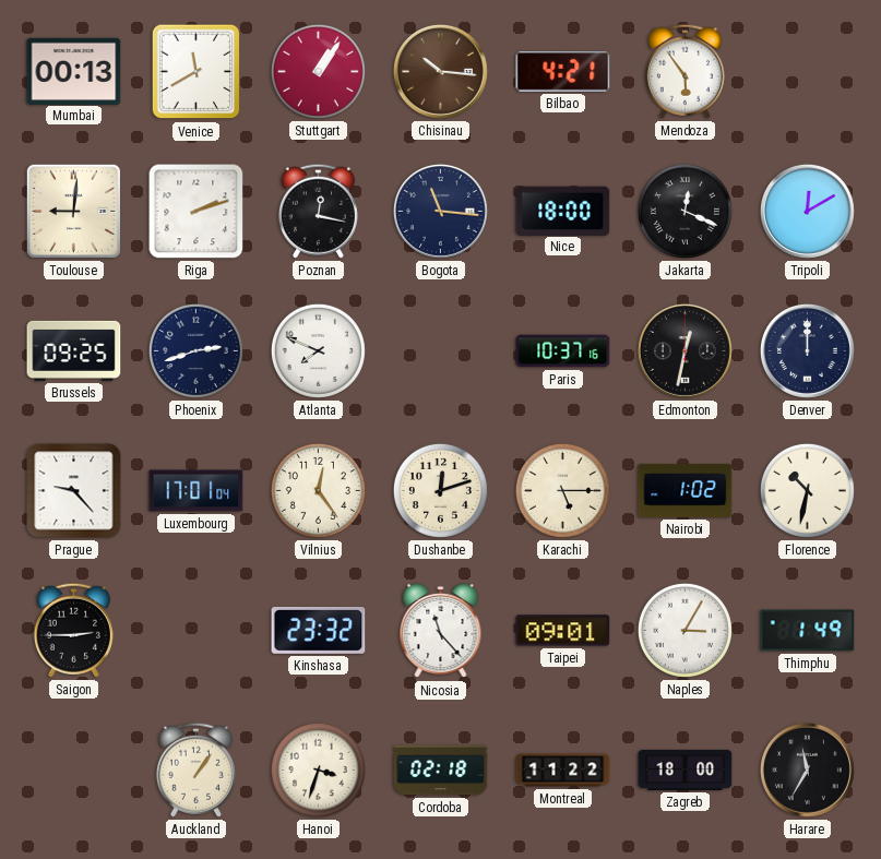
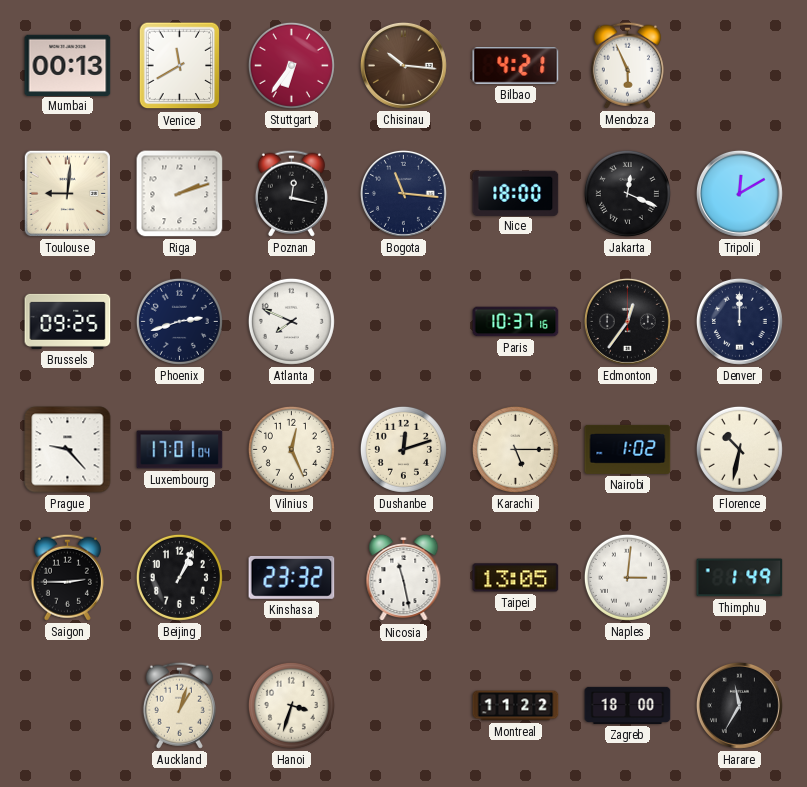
Stuttgart: 1:06 -> 6:36 (291, 65)
Mendoza: 5:54 -> 5:56 (627, 65)
Edmonton: 12:32 -> 12:36 (627, 321)
Vilnius: 12:24 -> 12:26 (291, 449)
Beijing: none -> 1:04 (179, 577)
Nicosia: 11:23 -> 11:28 (404, 578)
Taipei: 09:01 -> 13:05 (516, 578)
Naples: 3:05 -> 3:01 (627, 577)
Auckland: 1:06 -> 1:03 (179, 705)
Cordoba: 02:18 -> none (441, 771)
